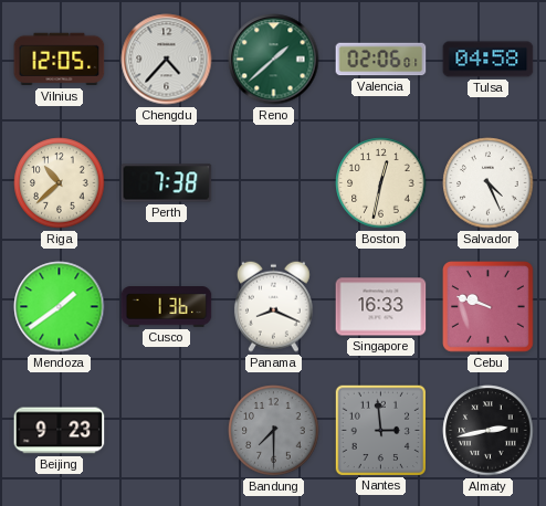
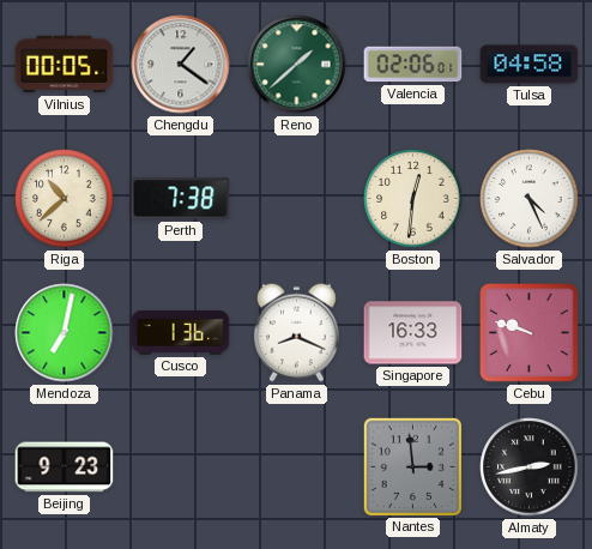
Vilnius: 12:05 -> 00:05 (65, 65)
Chengdu: 4:37 -> 1:21 (181, 65)
Boston: 12:32 -> 12:31 (413, 199)
Mendoza: 1:39 -> 7:02 (65, 333)
Bandung: 7:30 -> none (274, 431)
